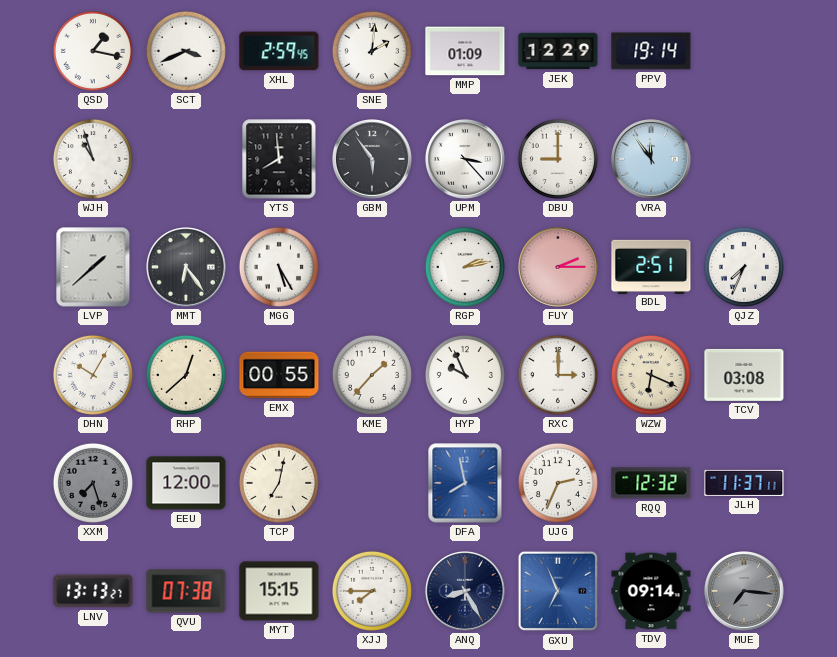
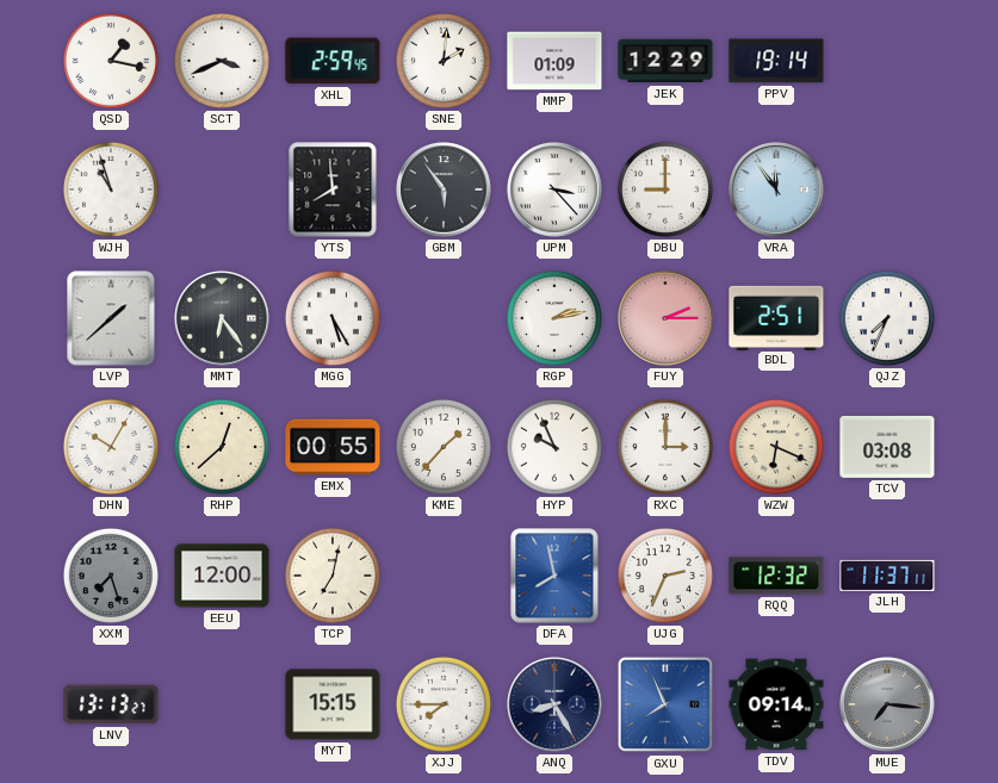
QVU: 07:38 -> none (186, 591)
GXU: 6:56 -> 7:56 (665, 704)
